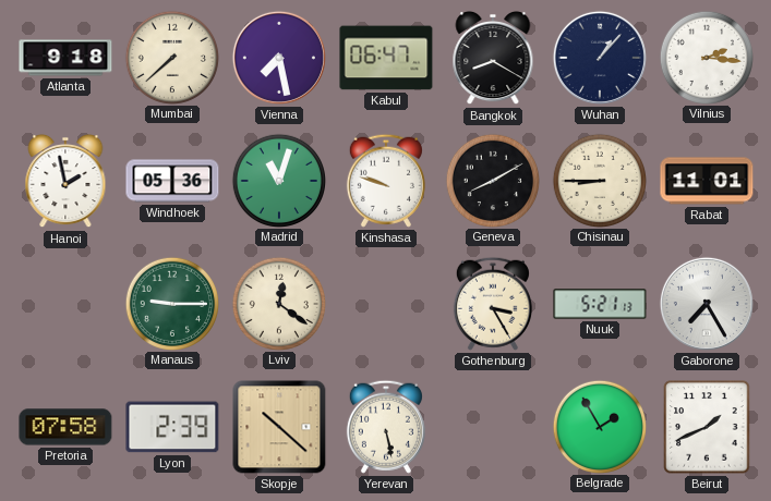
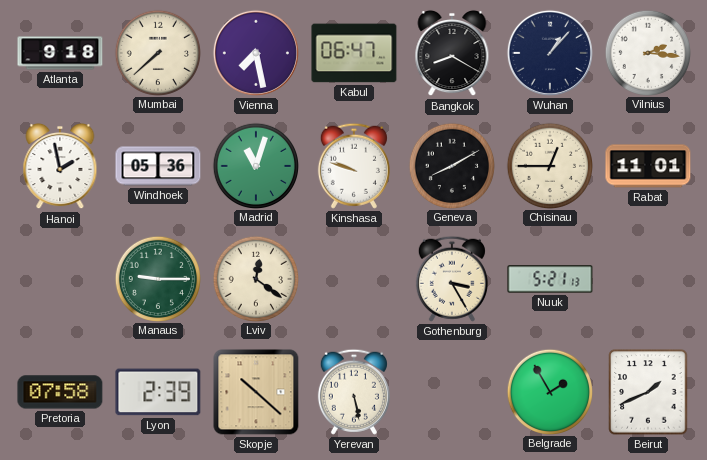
Chisinau: 8:45 -> 12:45 (549, 165)
Gaborone: 7:25 -> none (707, 304)
